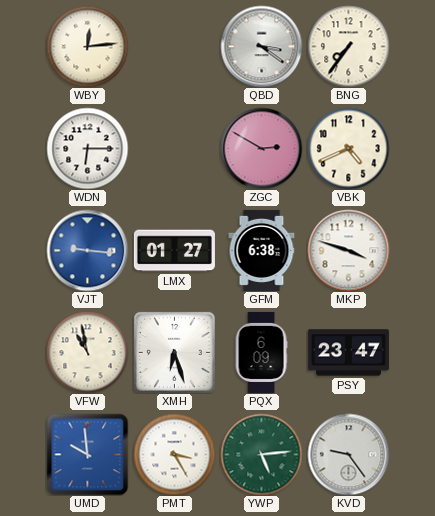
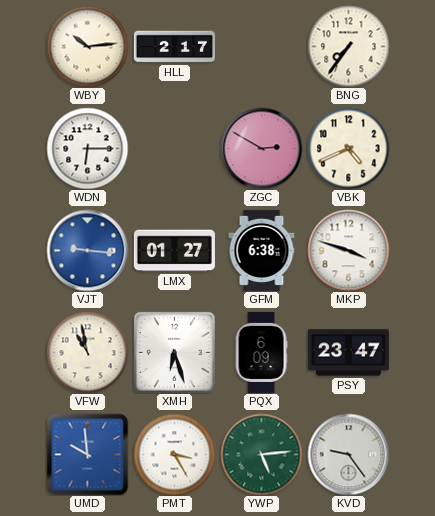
WBY: 12:14 -> 10:14 (87, 46)
HLL: none -> 2:17 (174, 47)
QBD: 3:21 -> none (261, 46)
